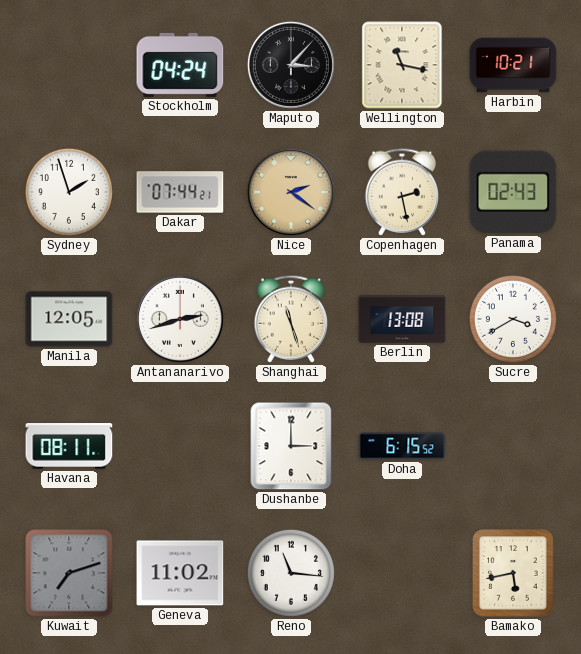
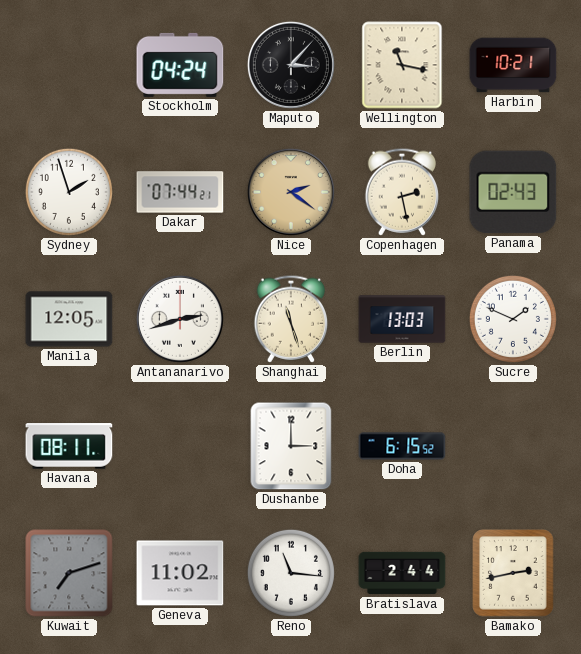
Berlin: 13:08 -> 13:03 (402, 319)
Sucre: 3:40 -> 1:49 (513, 319)
Bratislava: none -> 2:44 (402, 573)
Bamako: 5:43 -> 2:43 (513, 573)
